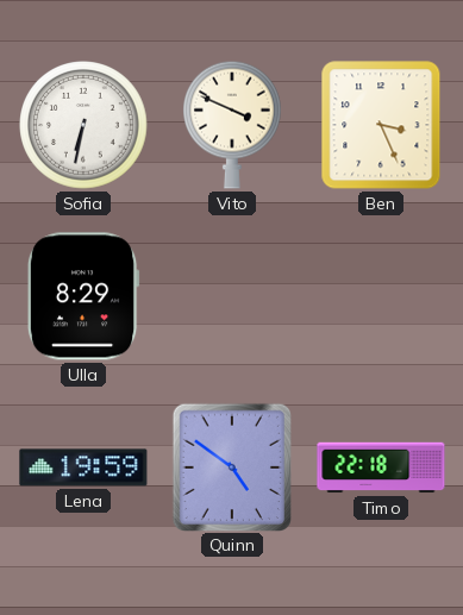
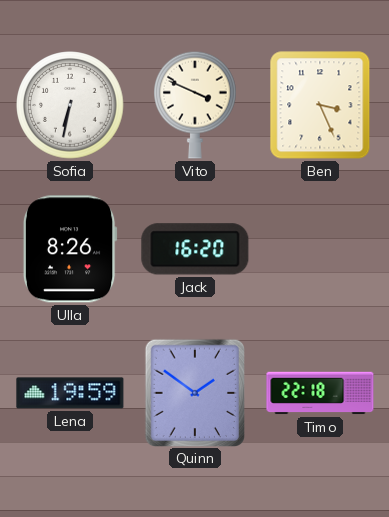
Ulla: 8:29 -> 8:26 (70, 249)
Jack: none -> 16:20 (195, 249)
Quinn: 4:51 -> 1:51 (194, 392)
